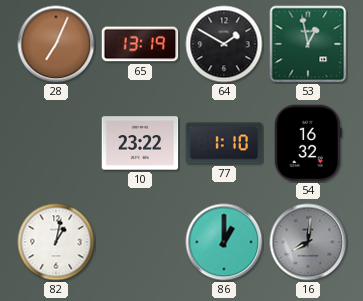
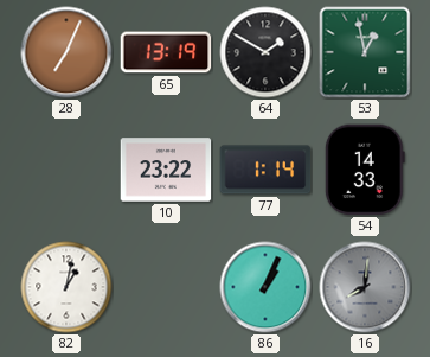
77: 1:10 -> 1:14 (265, 170)
54: 16:32 -> 14:33 (365, 170)
86: 1:00 -> 1:04 (265, 287)
